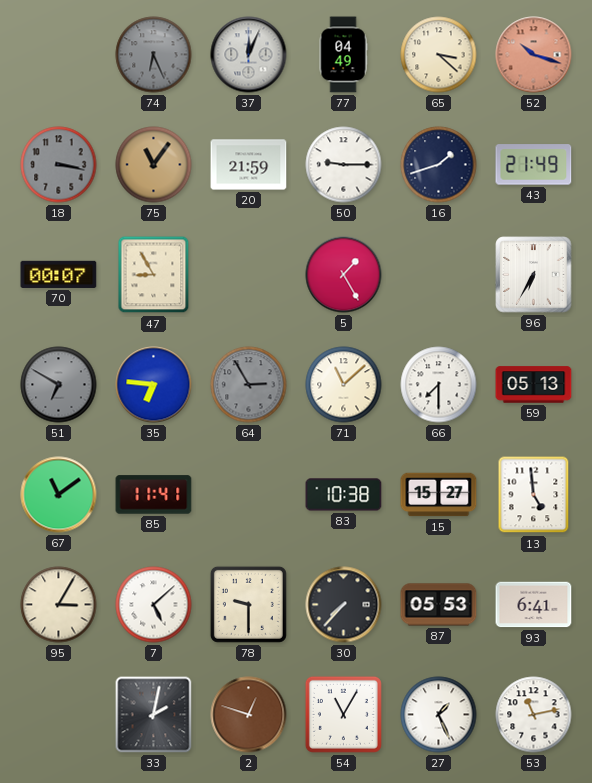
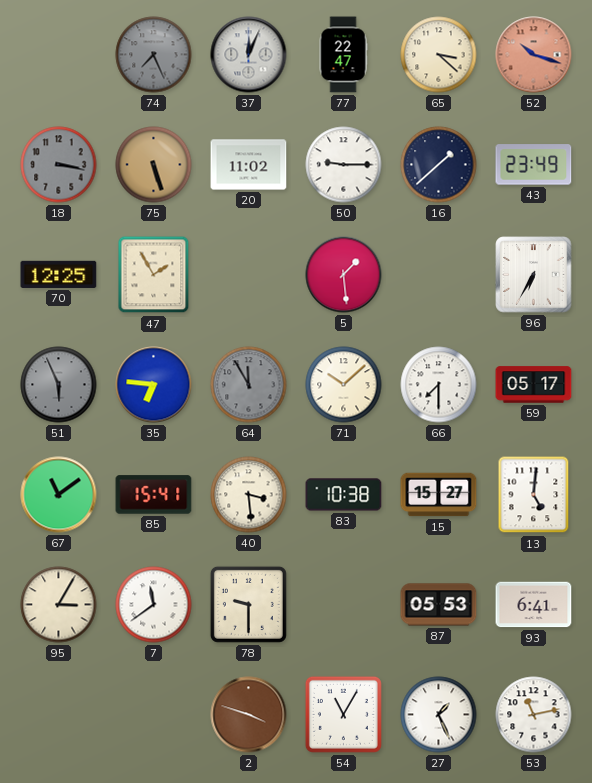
74: 6:26 -> 7:26 (154, 55)
77: 04:49 -> 22:47 (343, 55)
75: 11:06 -> 5:27 (154, 165)
20: 21:59 -> 11:02 (249, 165)
16: 1:42 -> 1:38 (439, 165)
43: 21:49 -> 23:49 (534, 165)
70: 00:07 -> 12:25 (59, 274)
47: 8:55 -> 1:55 (154, 275)
5: 1:25 -> 1:29 (344, 275)
51: 6:50 -> 5:56 (59, 385)
64: 2:55 -> 11:55 (249, 385)
71: 11:08 -> 10:08 (344, 385)
59: 05:13 -> 05:17 (534, 385)
85: 11:41 -> 15:41 (154, 495)
40: none -> 3:29 (249, 495)
13: 4:59 -> 5:01 (534, 495)
7: 5:08 -> 11:39 (154, 605)
30: 7:37 -> none (344, 605)
33: 2:02 -> none (154, 715)
2: 12:48 -> 3:48 (249, 715)
